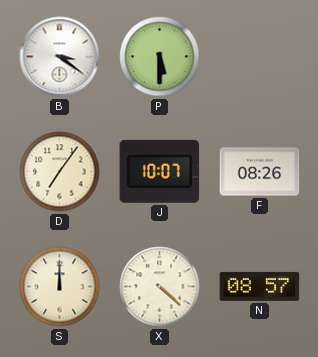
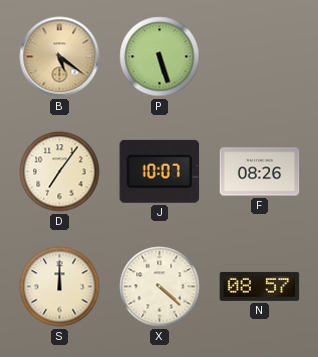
B: 3:21 -> 5:21 (60, 57)
B dial: white -> champagne (60, 57)
P: 5:30 -> 5:27 (160, 57)
